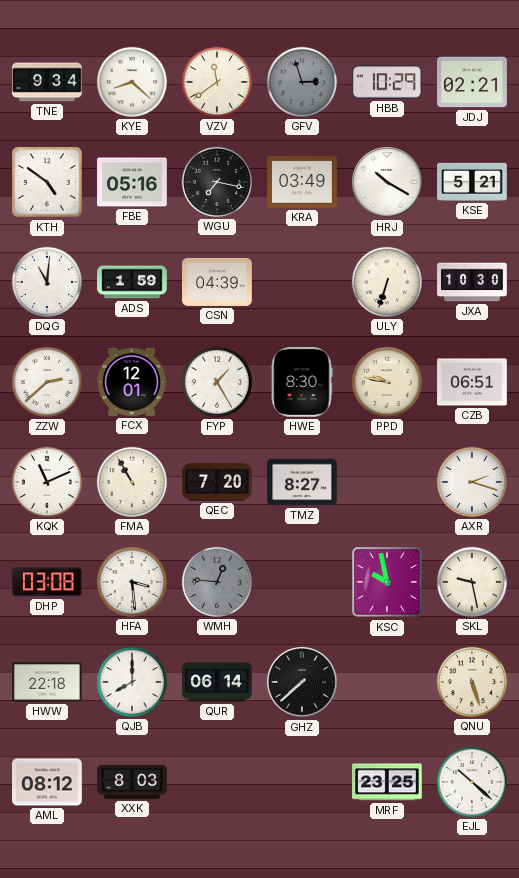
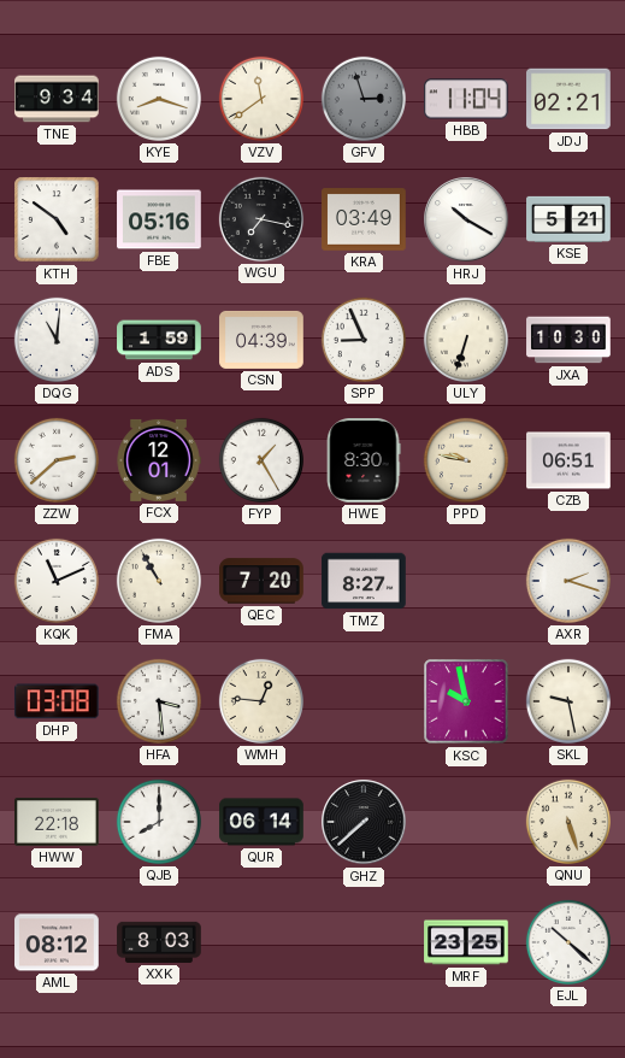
KYE: 8:22 -> 8:18 (159, 99)
HBB: 10:29 -> 11:04 (467, 99)
SPP: none -> 8:56 (364, 340)
WMH dial: grey -> cream (261, 701)
